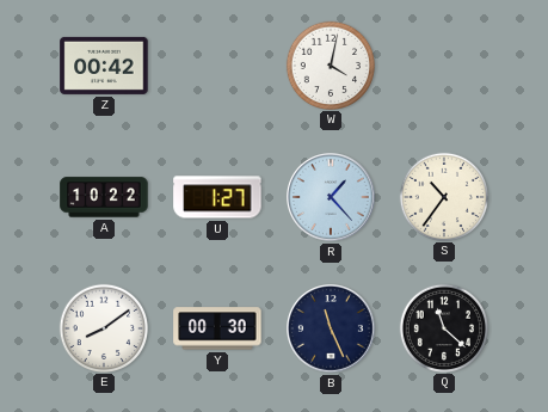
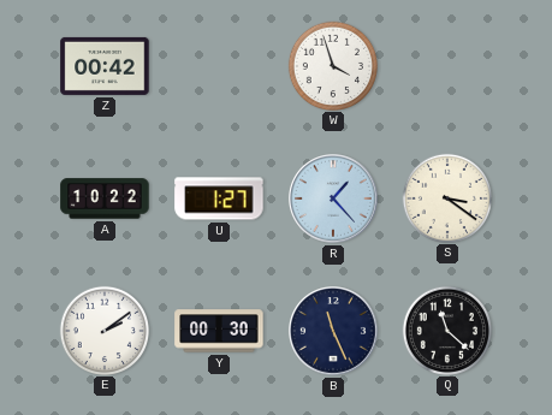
W: 4:02 -> 3:57 (332, 65)
S: 10:36 -> 3:21 (446, 197)
E: 8:09 -> 2:09 (103, 330)
